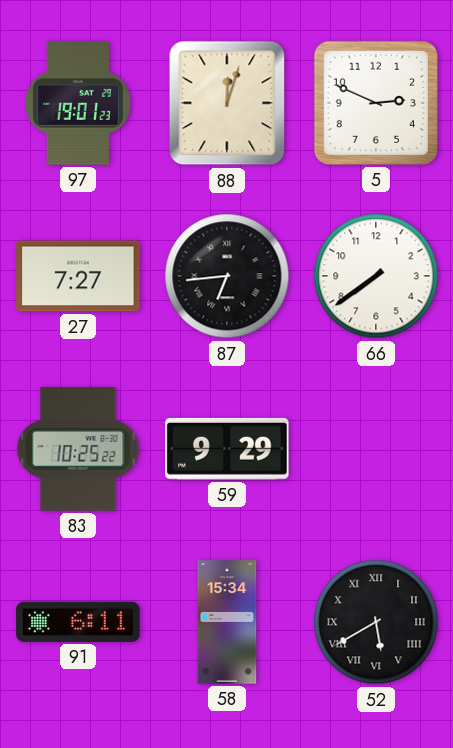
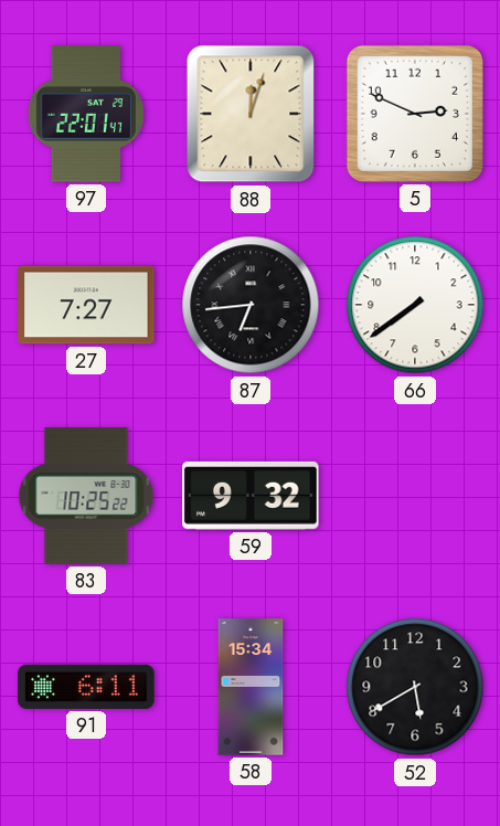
97: 19:01 -> 22:01 (86, 114)
59: 9:29 -> 9:32 (251, 496)
52 numerals: Roman -> Arabic (415, 687)
